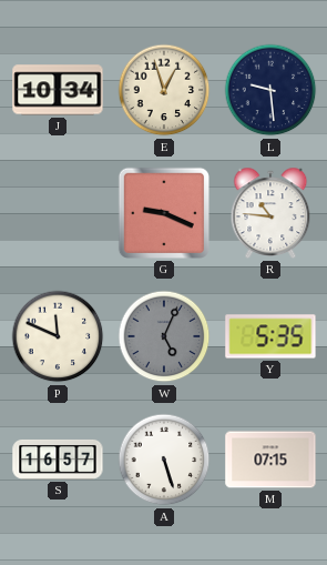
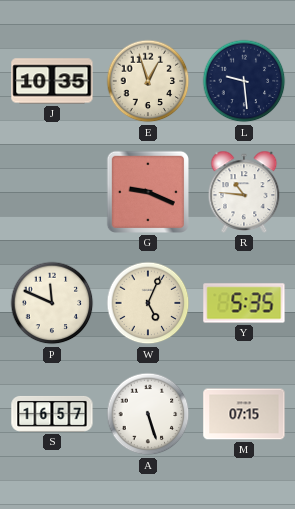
J: 10:34 -> 10:35 (52, 81)
W dial: grey -> cream (148, 303)
